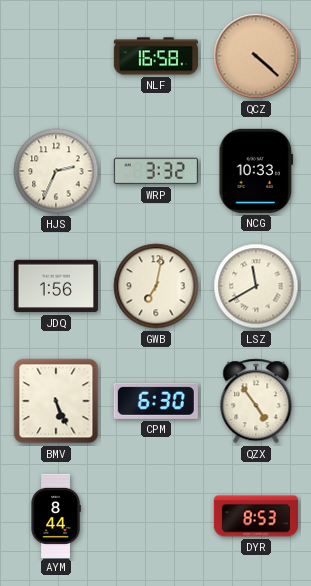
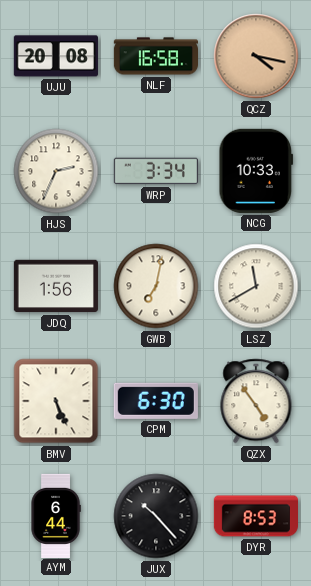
UJU: none -> 20:08 (56, 56)
QCZ: 4:22 -> 4:17 (256, 56)
WRP: 3:32 -> 3:34 (156, 171)
AYM: 8:44 -> 6:44 (56, 515)
JUX: none -> 10:23 (156, 516)
